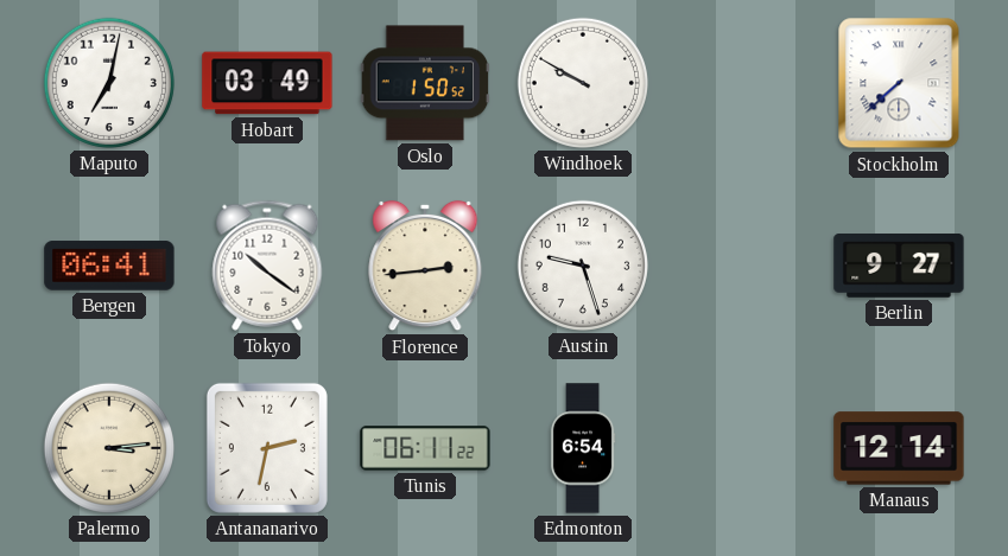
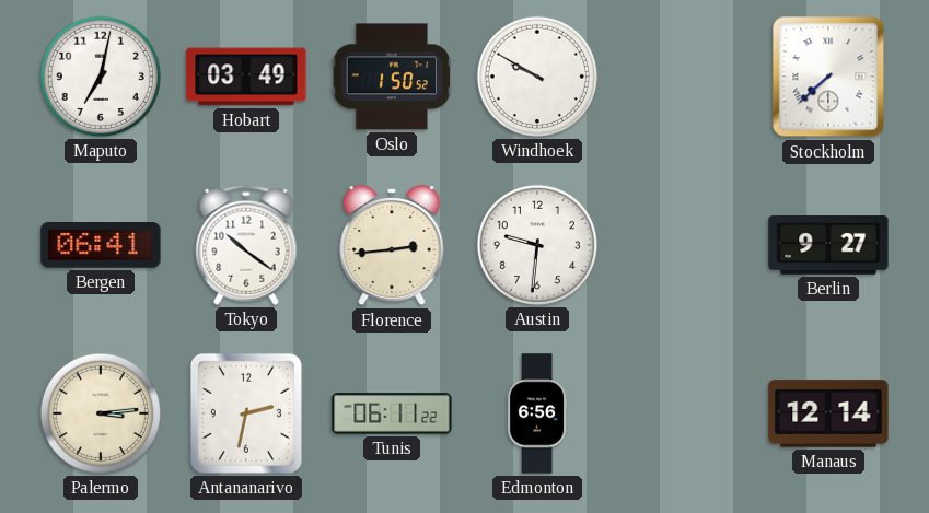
Austin: 9:27 -> 9:31 (537, 245)
Edmonton: 6:54 -> 6:56 (537, 413)
